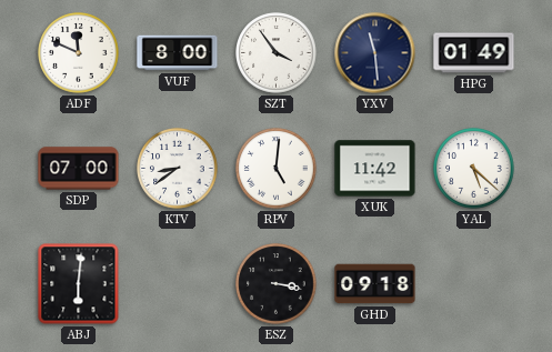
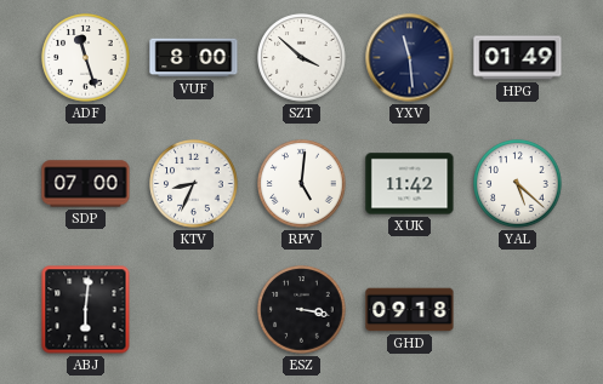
ADF: 11:49 -> 11:27 (86, 58)
SZT: 3:54 -> 3:52 (302, 58)
KTV: 8:39 -> 8:34 (194, 184)
